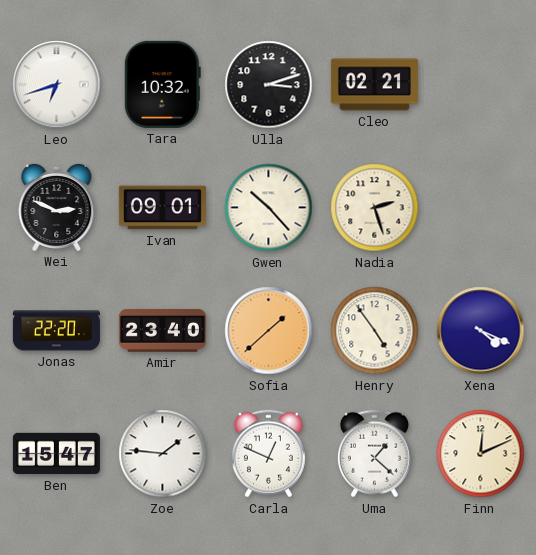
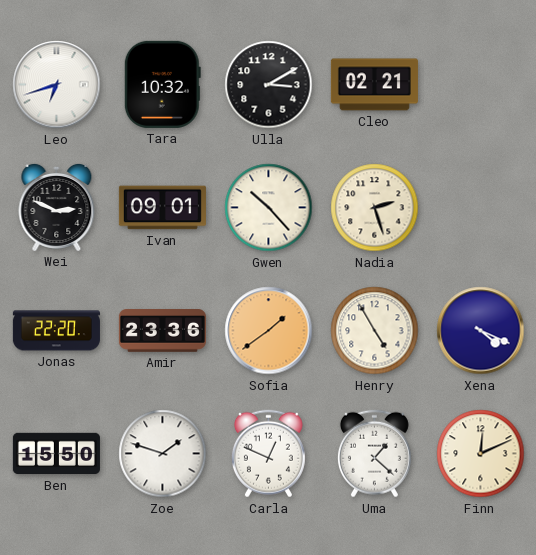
Ulla: 3:12 -> 3:10 (269, 85)
Amir: 23:40 -> 23:36 (162, 331)
Sofia: 1:38 -> 1:39 (269, 331)
Henry: 4:54 -> 4:55 (375, 331)
Ben: 15:47 -> 15:50 (56, 454)
Zoe: 1:46 -> 1:48 (163, 454)
